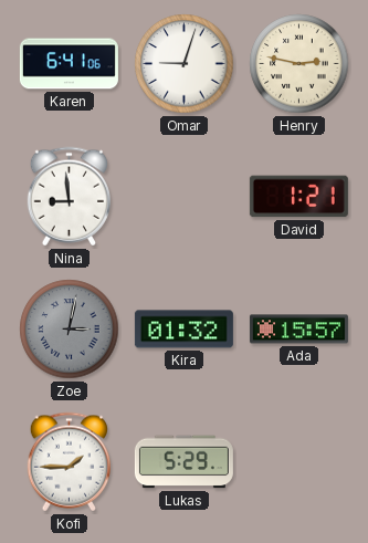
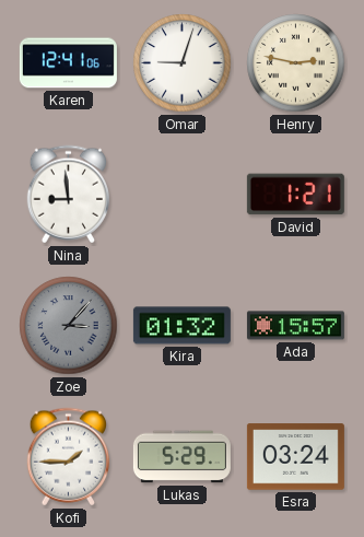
Karen: 6:41 -> 12:41 (68, 63)
Zoe: 3:02 -> 3:07 (69, 326)
Esra: none -> 03:24 (295, 457)
